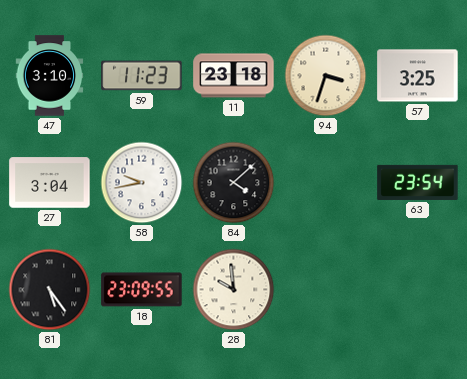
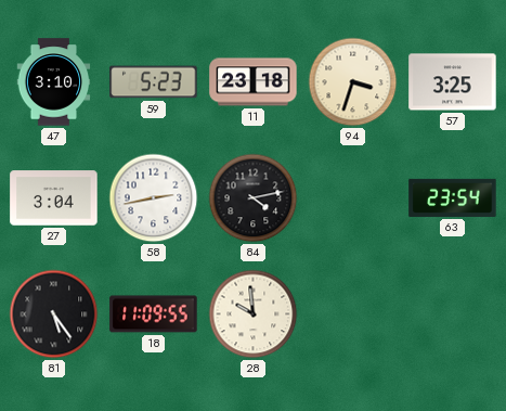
59: 11:23 -> 5:23 (154, 82)
58: 9:43 -> 2:43 (154, 198)
84: 4:08 -> 4:13 (254, 198)
18: 23:09 -> 11:09 (154, 314)
